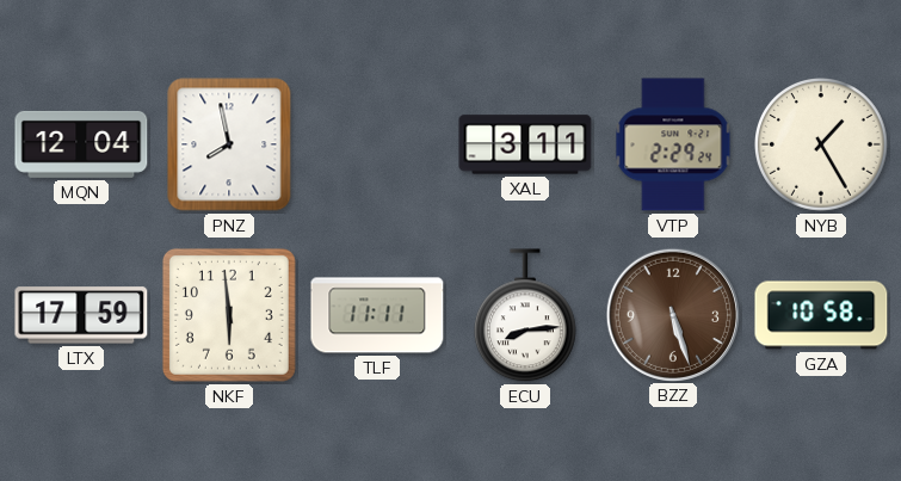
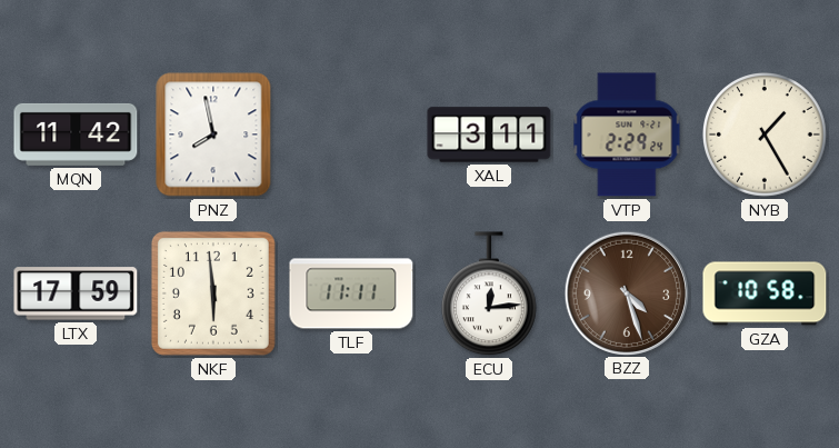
MQN: 12:04 -> 11:42 (76, 135)
ECU: 8:14 -> 12:14 (490, 295)
BZZ: 5:27 -> 4:27 (626, 292)
